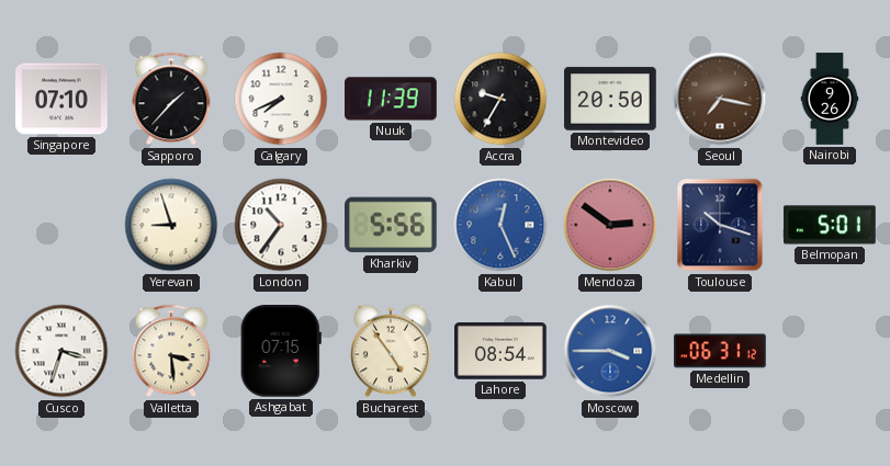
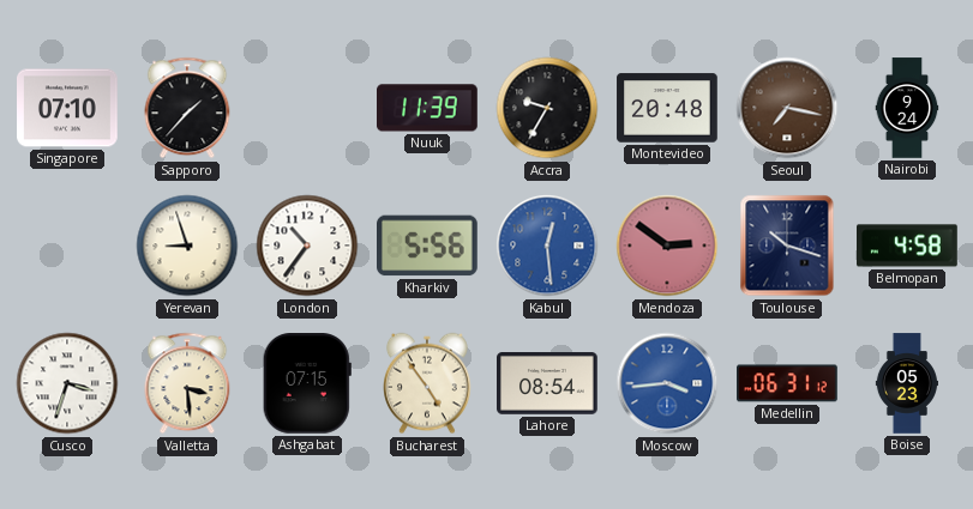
Calgary: 7:41 -> none (281, 99)
Montevideo: 20:50 -> 20:48 (667, 108)
Nairobi: 9:26 -> 9:24 (907, 108)
Kabul: 12:26 -> 12:29 (547, 246)
Belmopan: 5:01 -> 4:58 (907, 246)
Moscow: 3:45 -> 3:44 (667, 383)
Boise: none -> 05:23 (906, 383)
